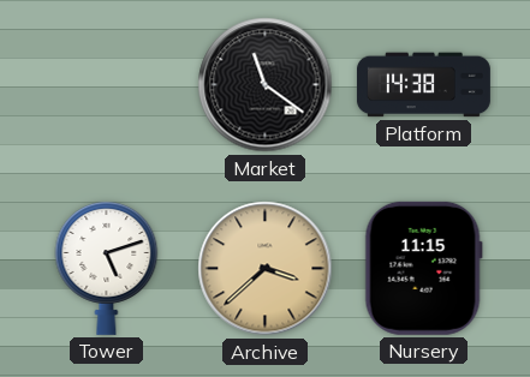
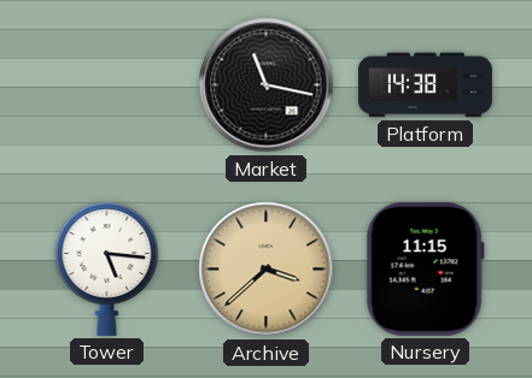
Market: 11:21 -> 11:17 (267, 85)
Tower: 5:12 -> 5:16 (107, 268)
